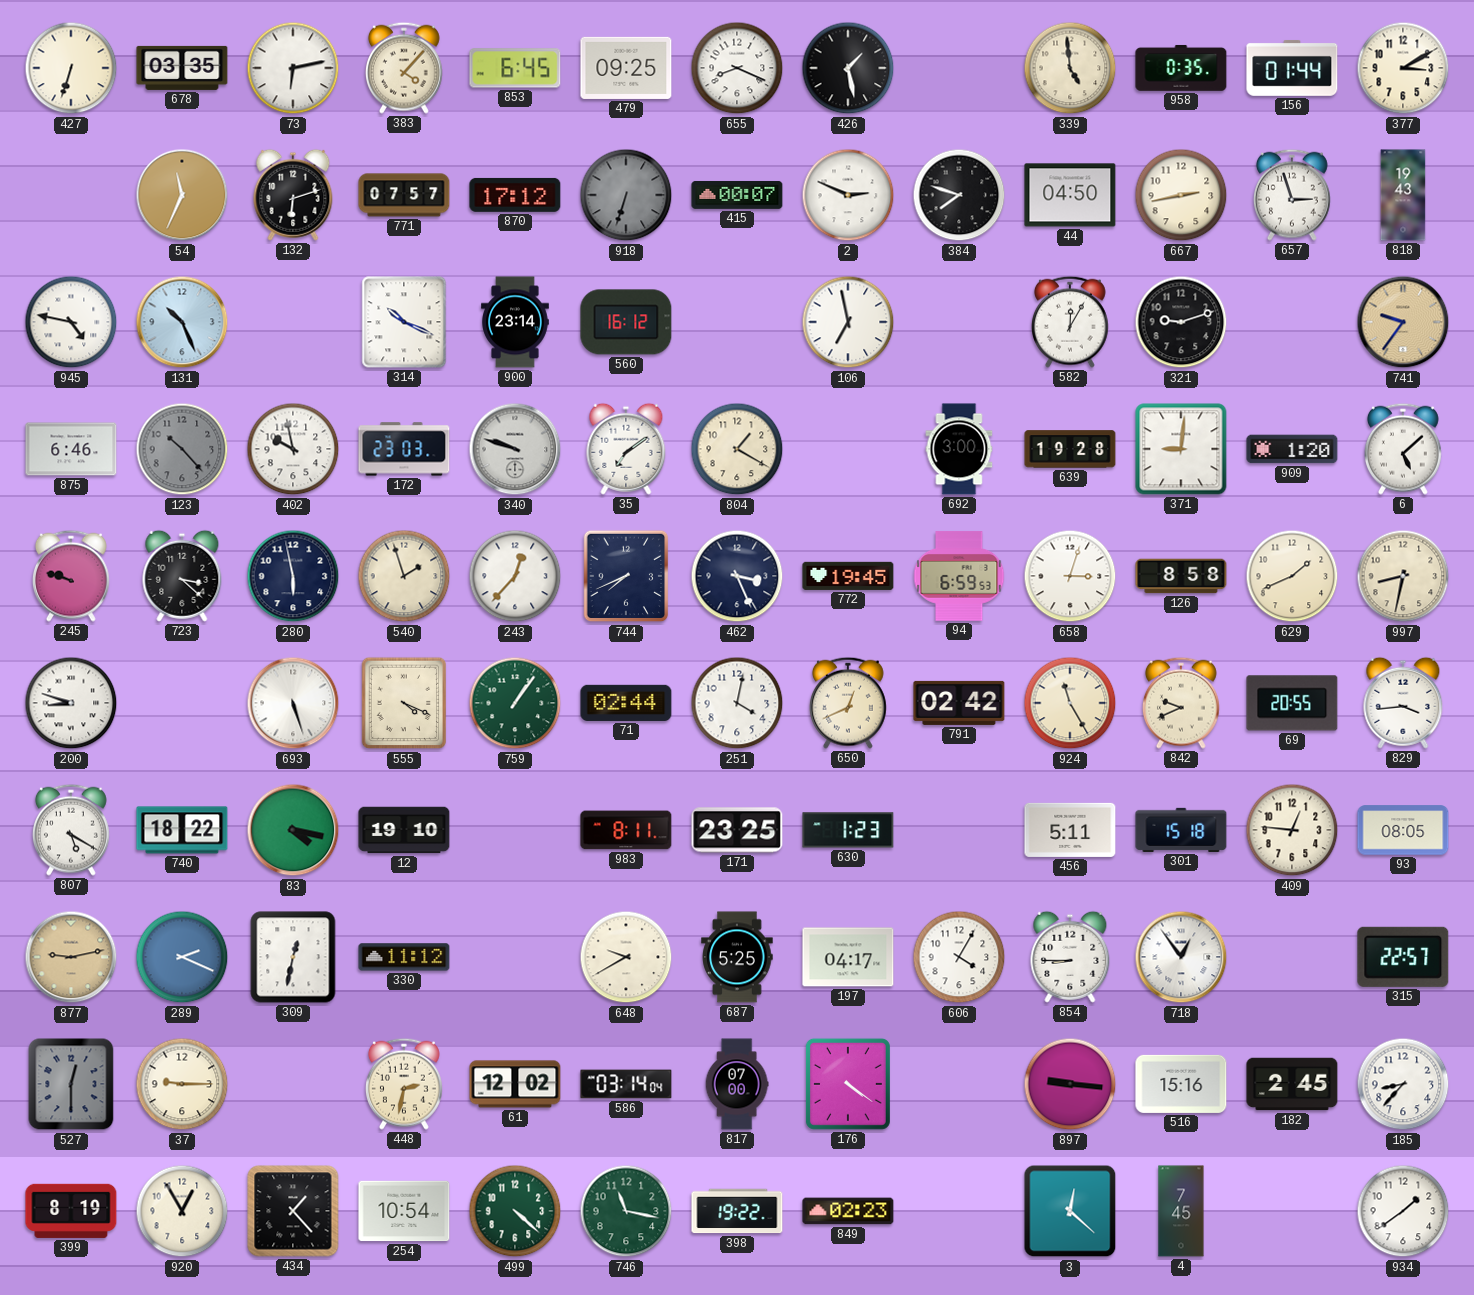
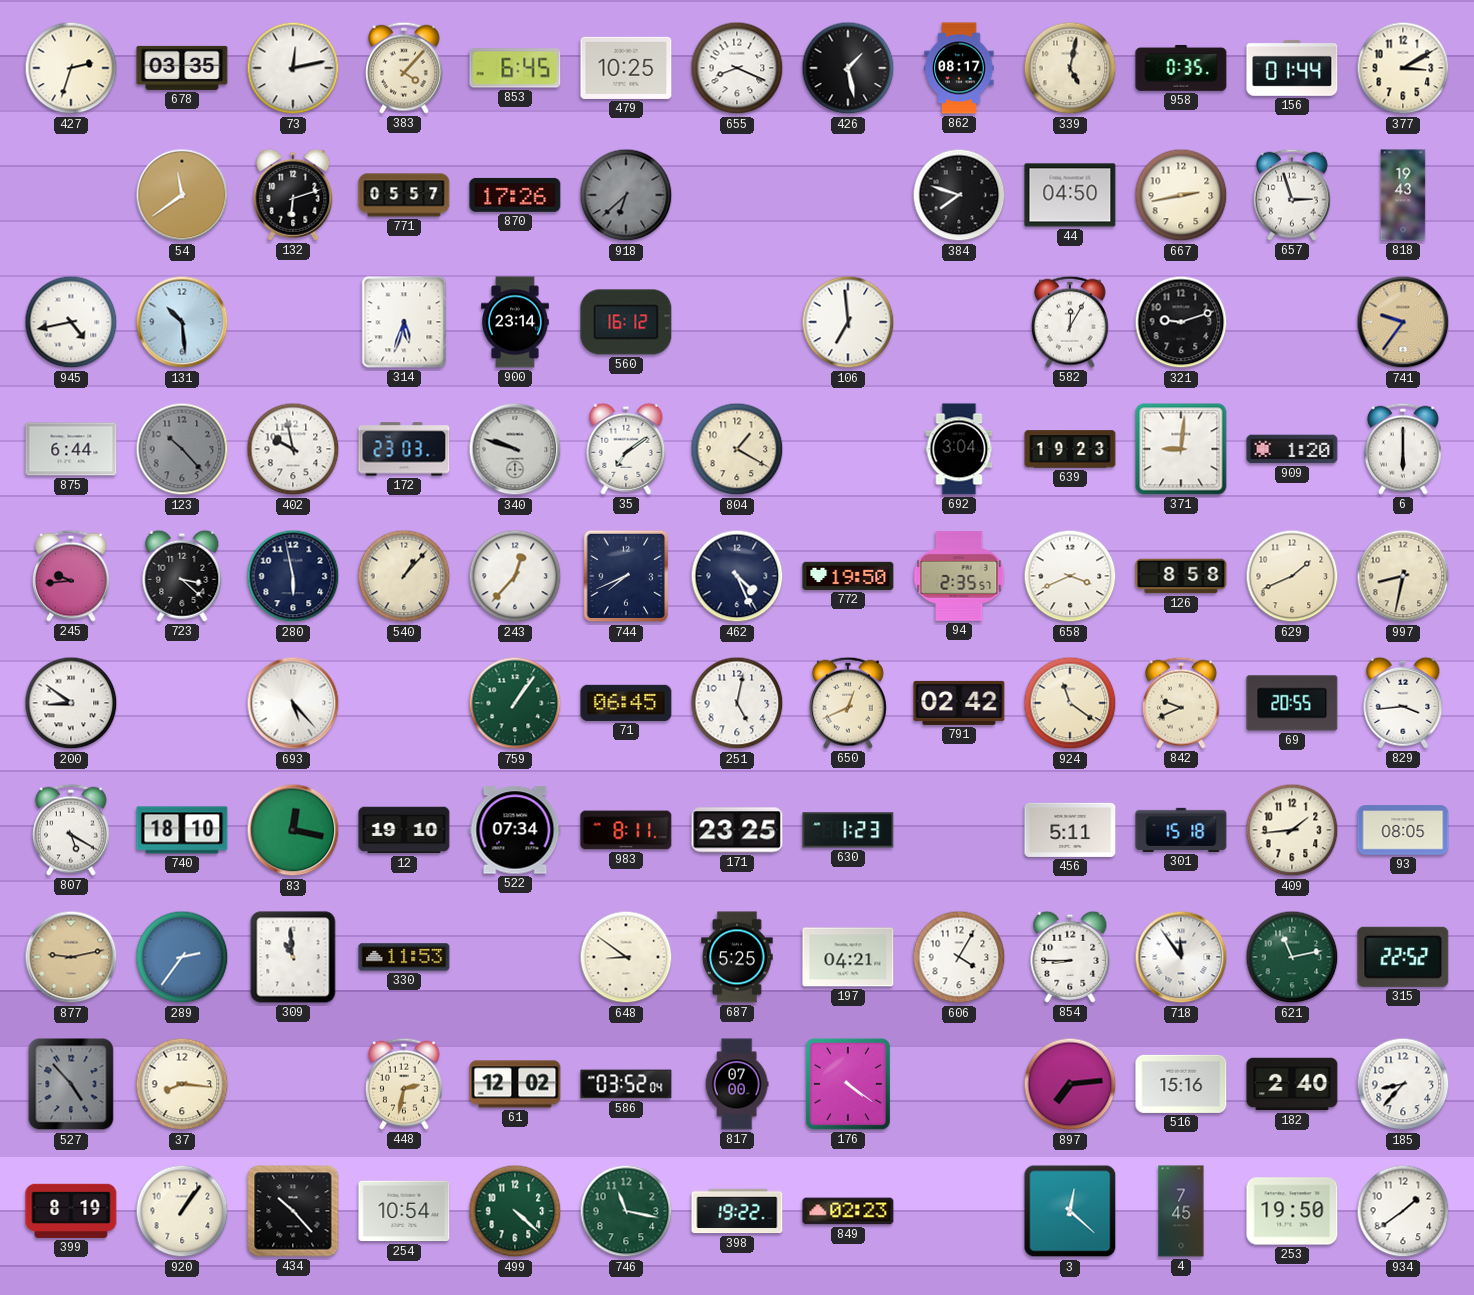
427: 6:33 -> 2:33 (71, 68)
73: 6:13 -> 12:13 (293, 68)
479: 09:25 -> 10:25 (626, 68)
862: none -> 08:17 (959, 68)
339: 4:59 -> 5:02 (1070, 68)
54: 11:34 -> 11:39 (182, 195)
771: 07:57 -> 05:57 (404, 195)
870: 17:12 -> 17:26 (515, 195)
918: 6:33 -> 6:38 (626, 195)
415: 00:07 -> none (737, 195)
2: 2:49 -> none (848, 195)
945: 4:47 -> 4:43 (71, 322)
131: 10:26 -> 10:29 (182, 322)
314: 10:19 -> 5:33 (404, 322)
106: 6:58 -> 6:59 (848, 322)
875: 6:46 -> 6:44 (71, 449)
692: 3:00 -> 3:04 (959, 449)
639: 19:28 -> 19:23 (1070, 449)
6: 5:08 -> 6:00 (1403, 449)
245: 9:48 -> 9:44 (71, 576)
540: 1:57 -> 1:07 (404, 576)
462: 3:26 -> 4:26 (737, 576)
772: 19:45 -> 19:50 (848, 576)
94: 6:59 -> 2:35 (959, 576)
658: 3:03 -> 3:41 (1070, 576)
200: 8:48 -> 8:51 (71, 703)
693: 5:27 -> 5:23 (293, 703)
555: 4:19 -> none (404, 703)
71: 02:44 -> 06:45 (626, 703)
251: 4:02 -> 5:02 (737, 703)
924: 11:25 -> 11:21 (1070, 703)
740: 18:22 -> 18:10 (182, 830)
83: 4:17 -> 12:17 (293, 830)
522: none -> 07:34 (515, 830)
409: 12:46 -> 1:44 (1292, 830)
289: 2:19 -> 2:36 (182, 957)
309: 12:32 -> 10:59 (293, 957)
330: 11:12 -> 11:53 (404, 957)
648: 9:40 -> 8:51 (626, 957)
197: 04:17 -> 04:21 (848, 957)
718: 12:54 -> 11:54 (1181, 957)
621: none -> 11:13 (1292, 957)
315: 22:57 -> 22:52 (1403, 957)
527: 12:30 -> 4:53 (71, 1084)
37: 9:15 -> 8:16 (182, 1084)
586: 03:14 -> 03:52 (626, 1084)
897: 9:16 -> 7:14 (1070, 1084)
182: 2:45 -> 2:40 (1292, 1084)
920: 12:55 -> 1:06 (182, 1211)
434: 1:23 -> 10:23 (293, 1211)
253: none -> 19:50 (1292, 1211)
